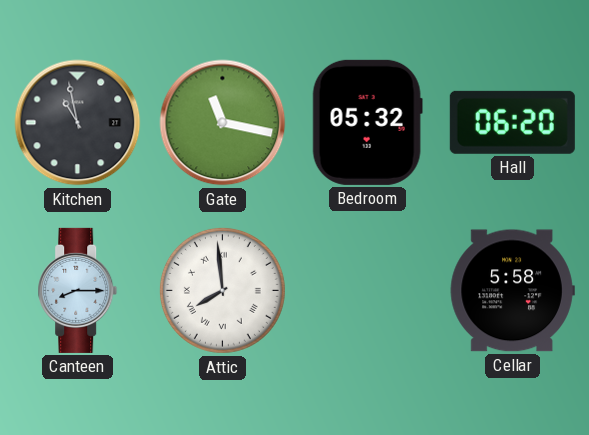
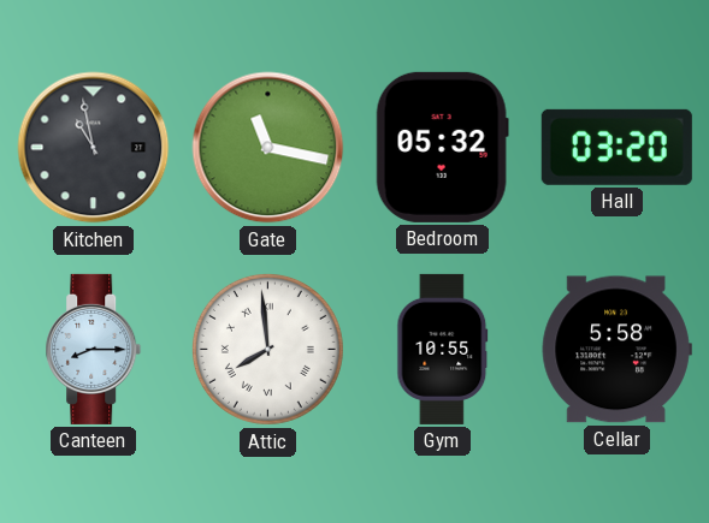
Hall: 06:20 -> 03:20 (616, 147)
Gym: none -> 10:55 (443, 349)
